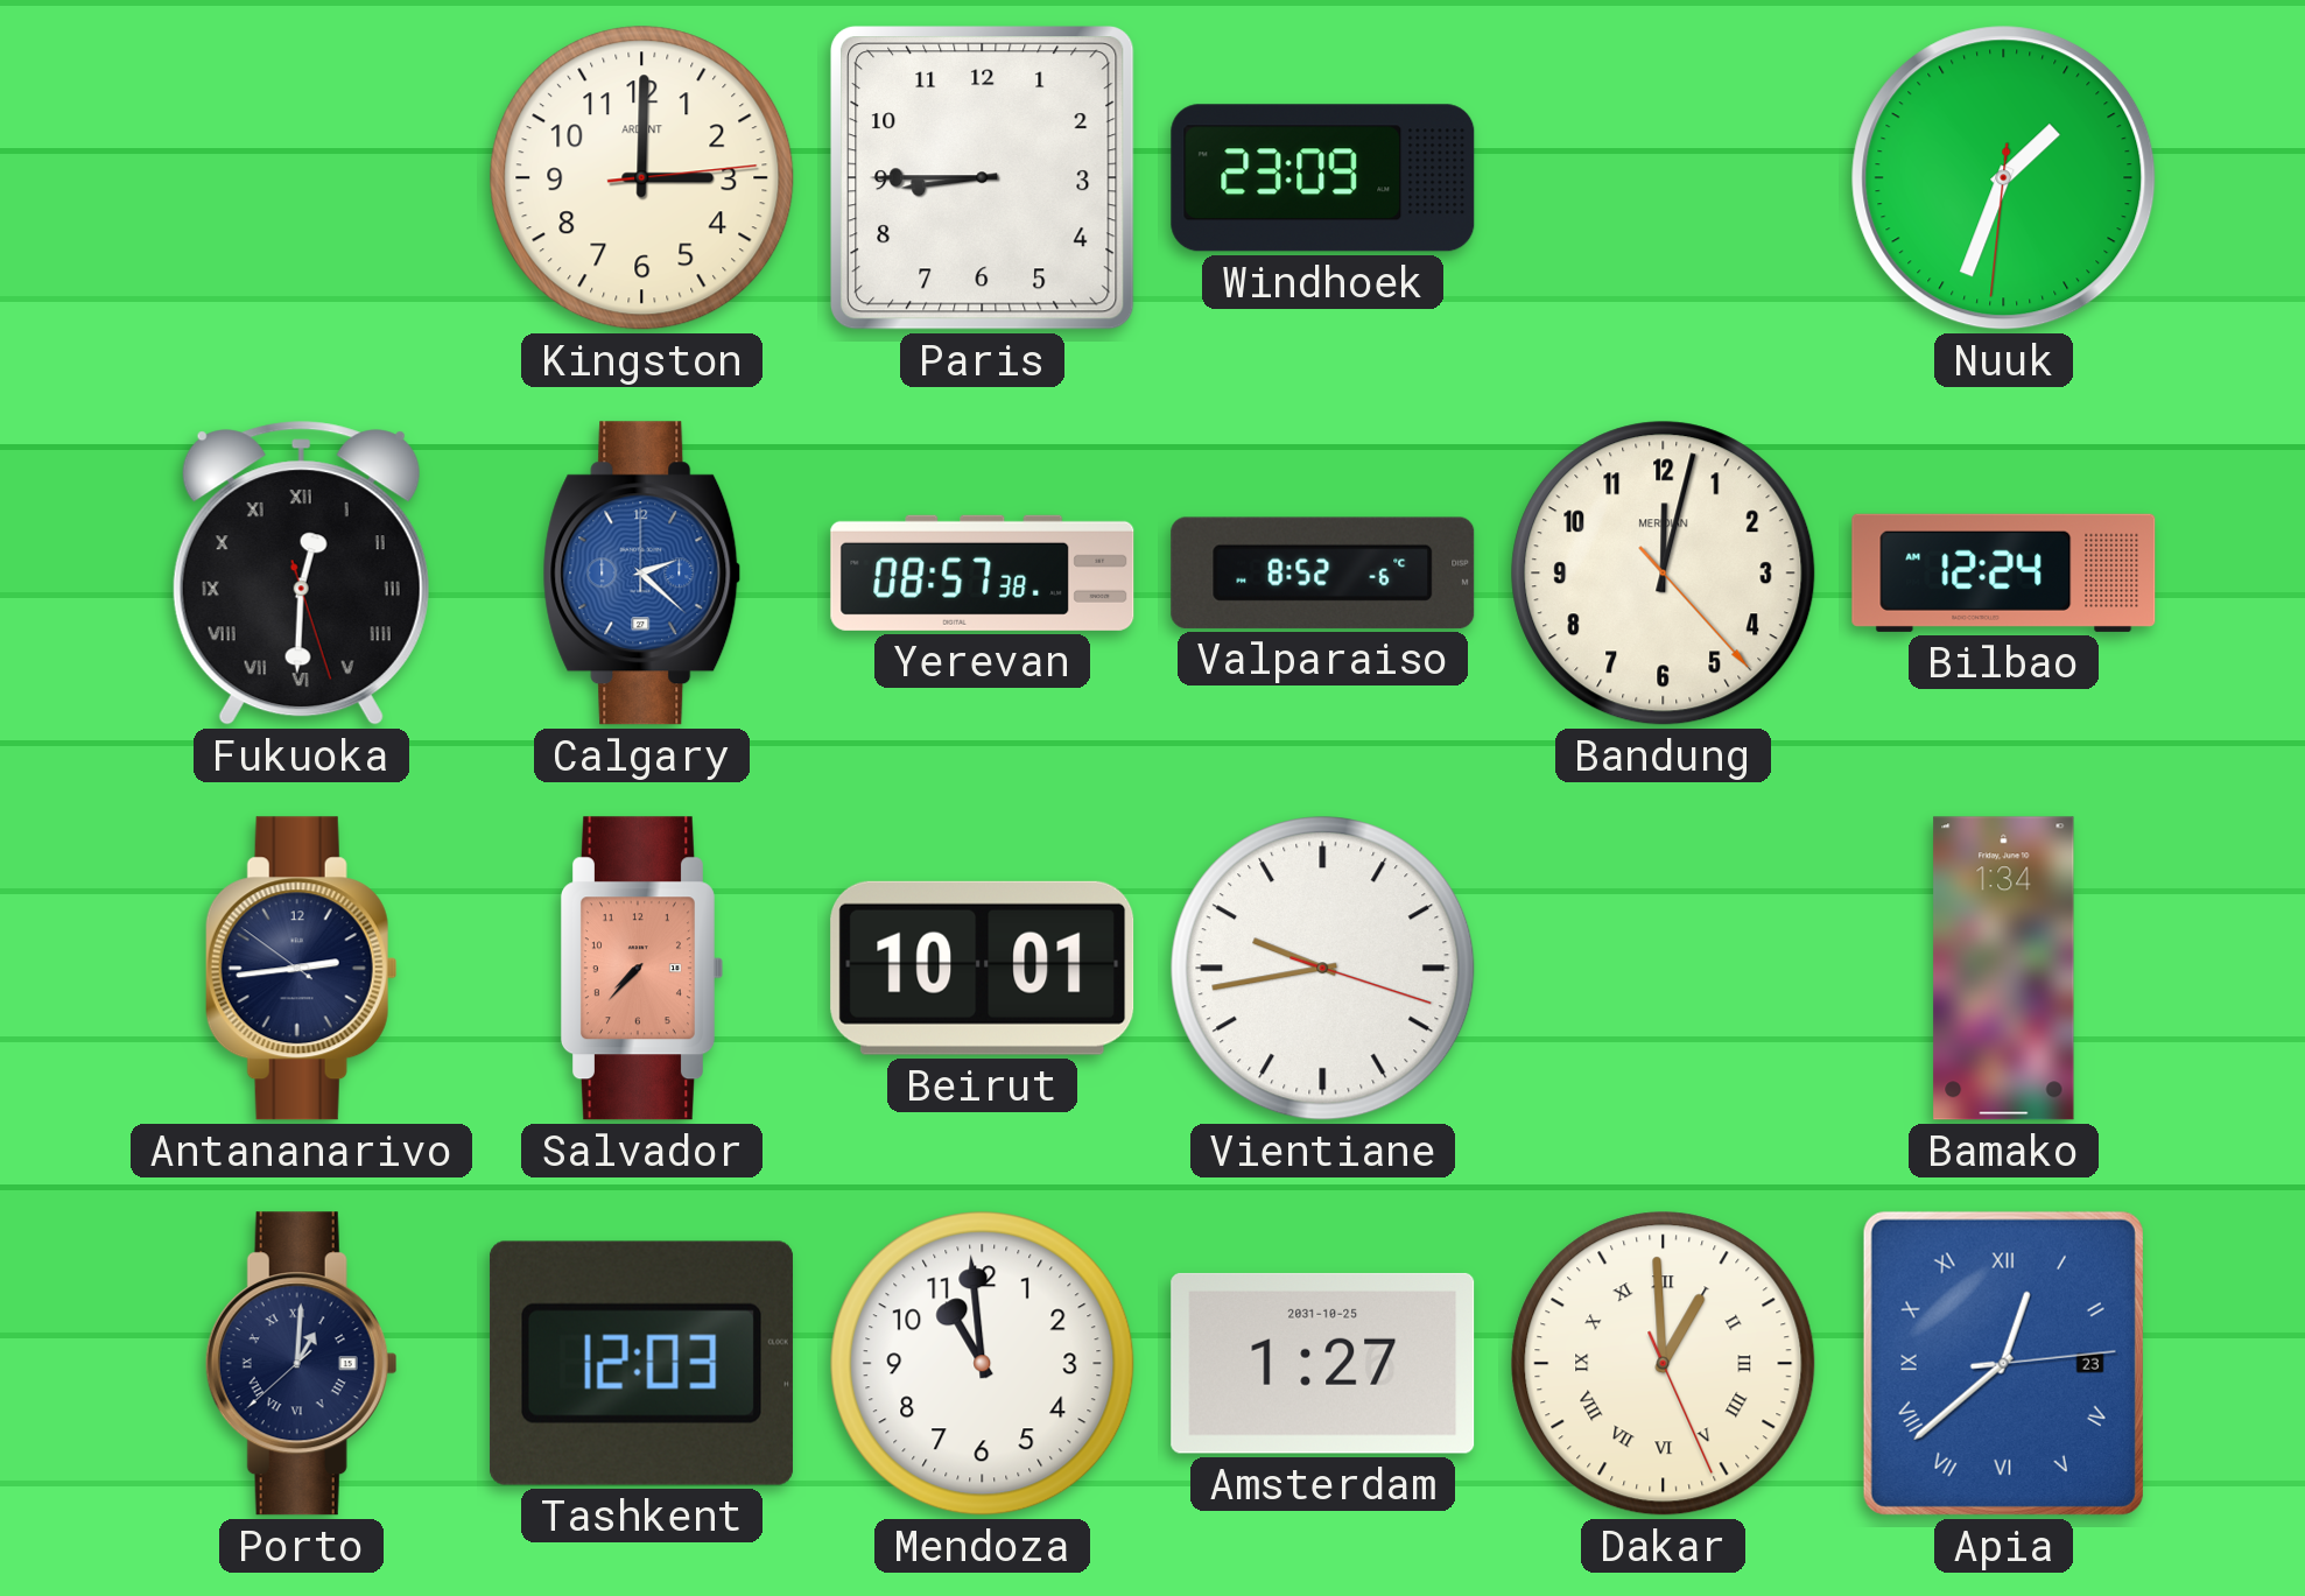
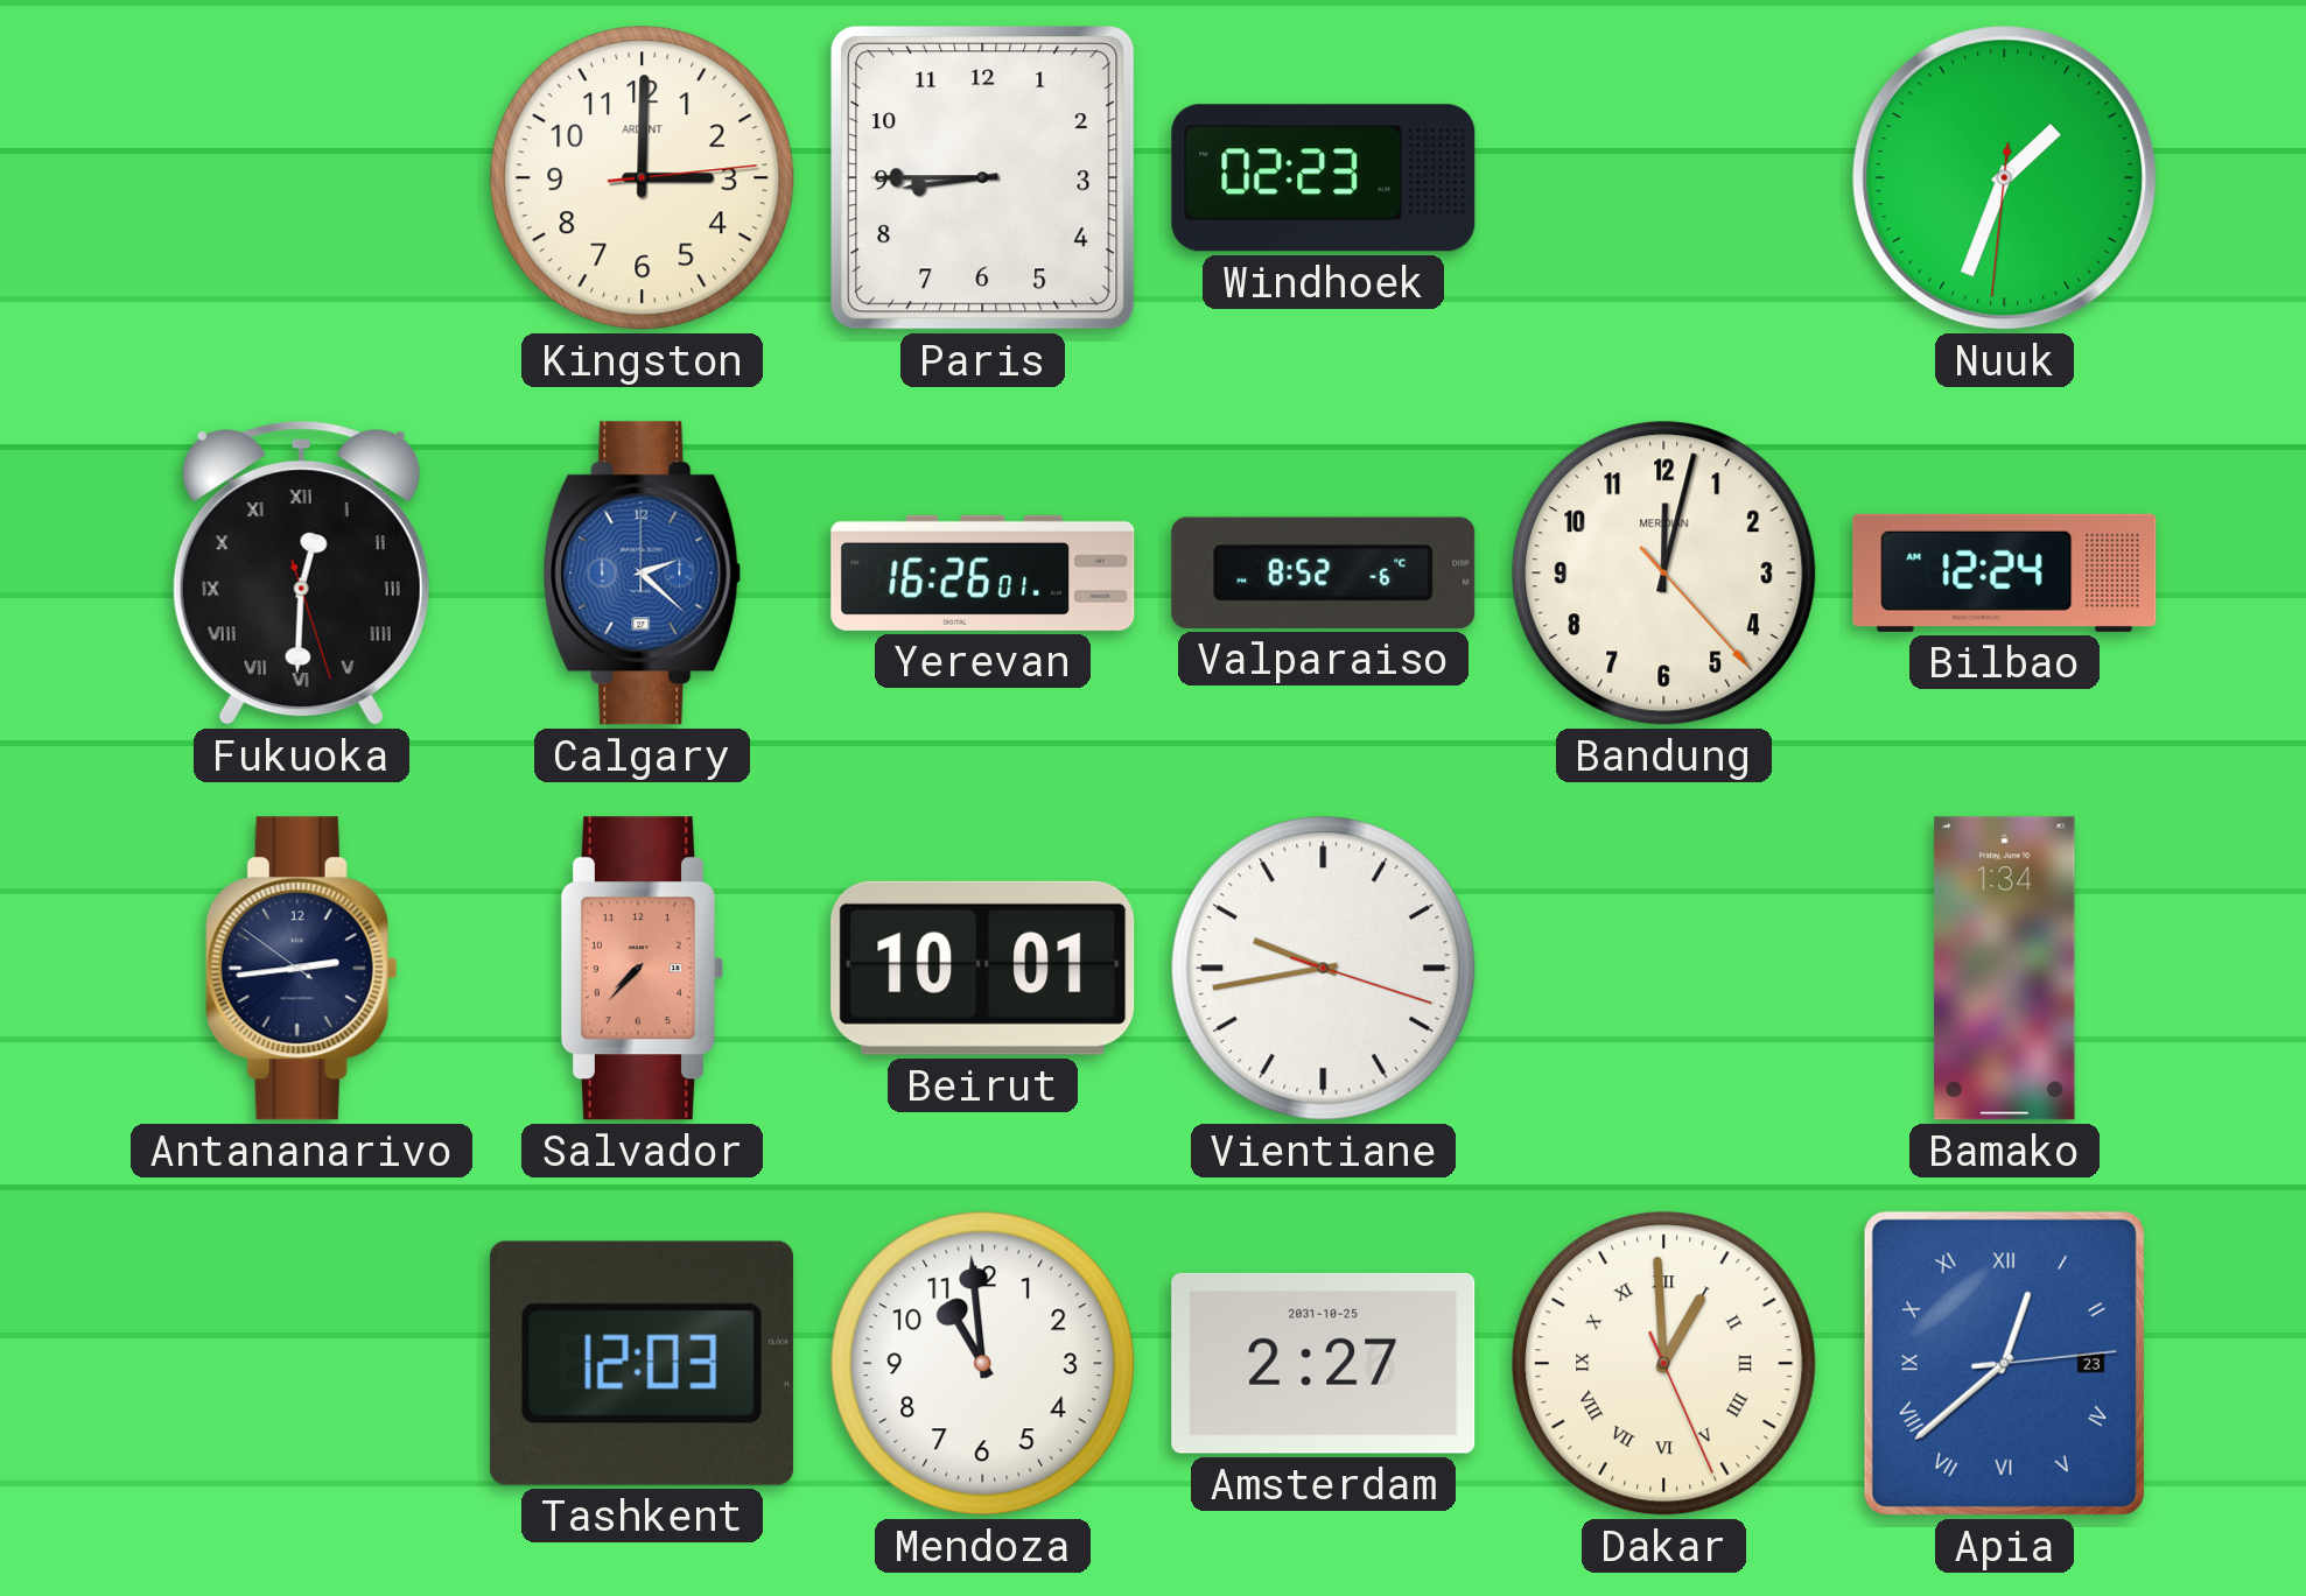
Windhoek: 23:09 -> 02:23 (1324, 178)
Yerevan: 08:57 -> 16:26 (983, 572)
Porto: 1:00 -> none (301, 1364)
Amsterdam: 1:27 -> 2:27 (1324, 1363)
